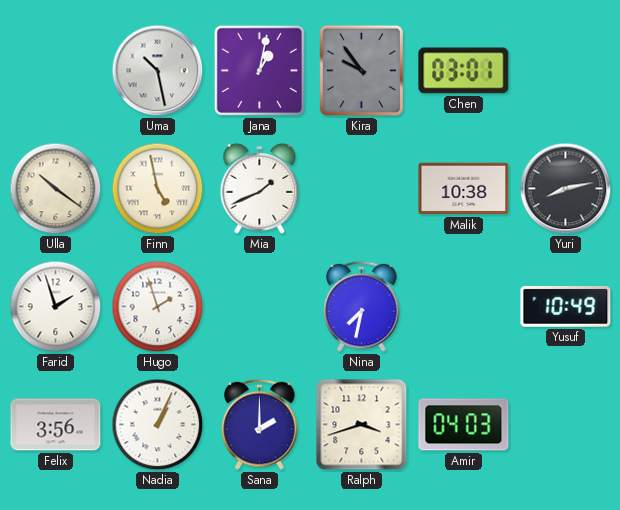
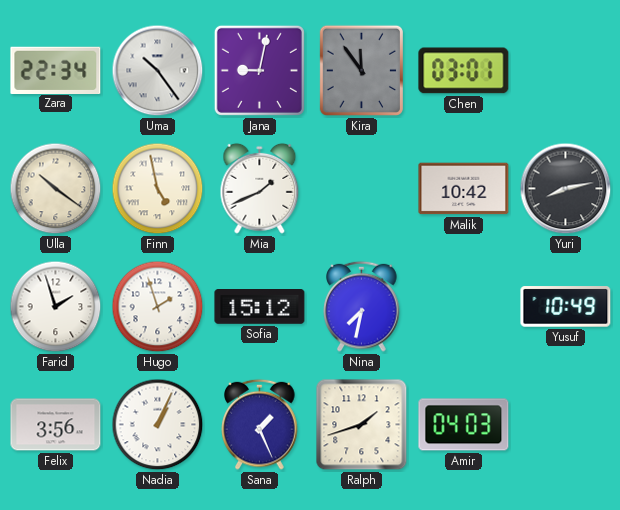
Zara: none -> 22:34 (56, 70)
Uma: 10:28 -> 10:24 (158, 71)
Jana: 1:02 -> 9:02 (259, 70)
Kira: 9:54 -> 11:54 (361, 70)
Malik: 10:38 -> 10:42 (464, 189)
Sofia: none -> 15:12 (260, 307)
Sana: 2:00 -> 1:26 (260, 424)
Ralph: 3:42 -> 1:42 (362, 425)
